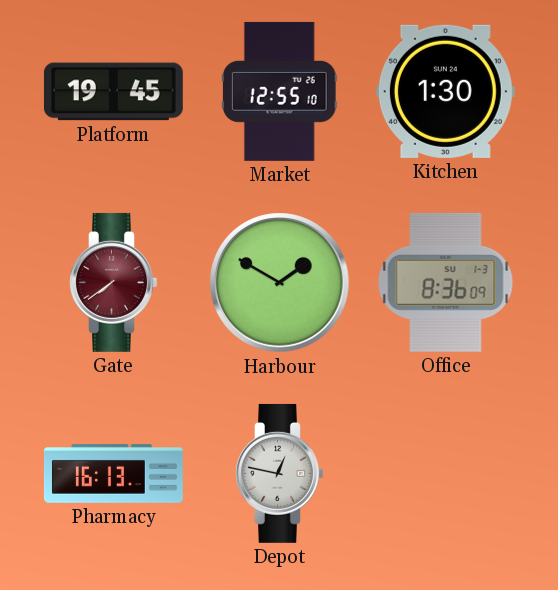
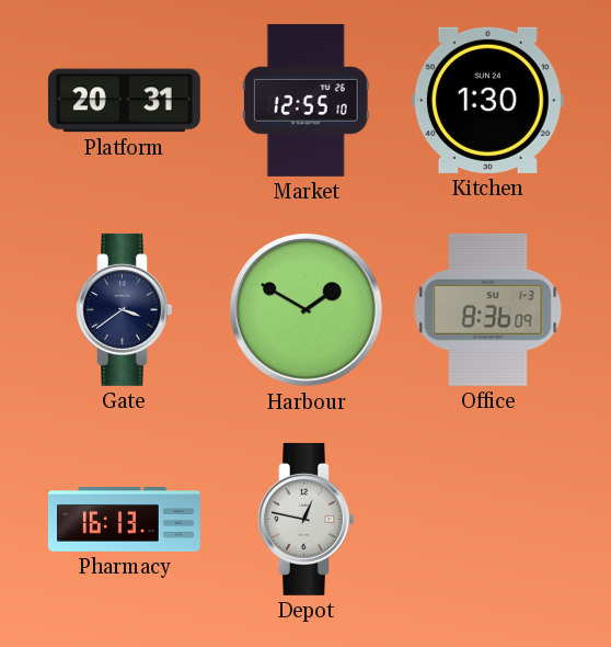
Platform: 19:45 -> 20:31 (124, 101)
Gate: 7:39 -> 3:39 (125, 309)
Gate dial: burgundy -> navy (125, 309)
